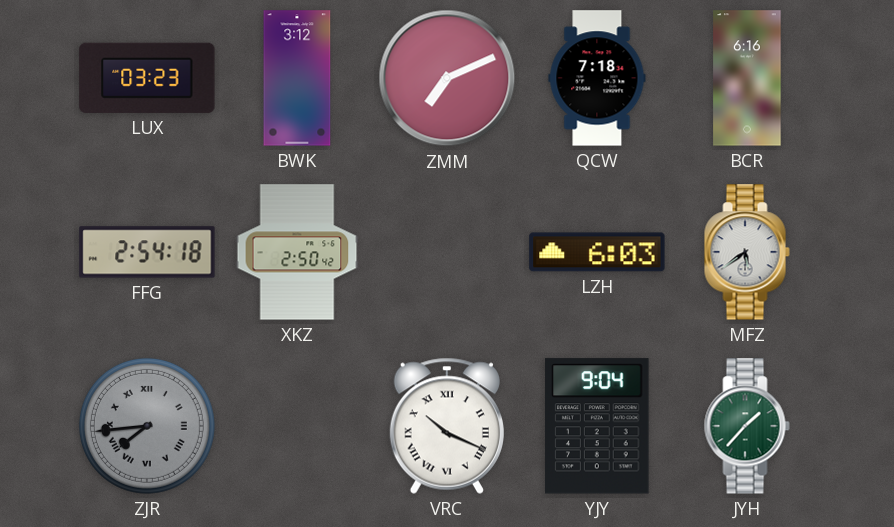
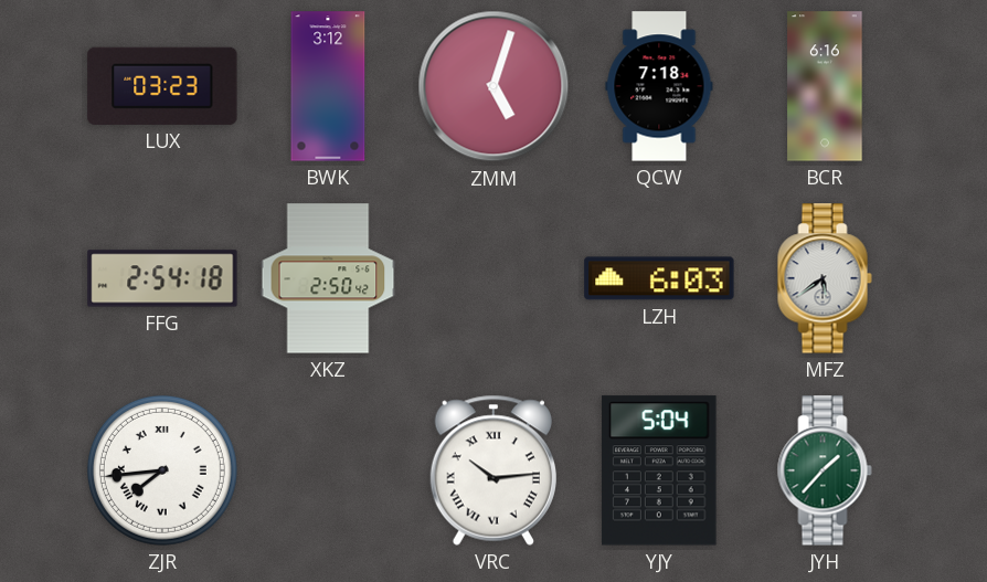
ZMM: 7:11 -> 5:03 (493, 86)
ZJR dial: grey -> white (162, 470)
VRC: 10:19 -> 10:14 (492, 470)
YJY: 9:04 -> 5:04 (659, 470)
